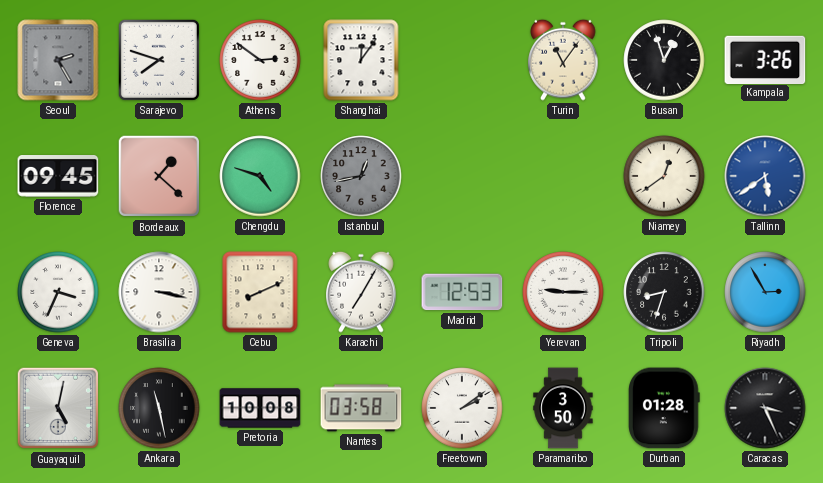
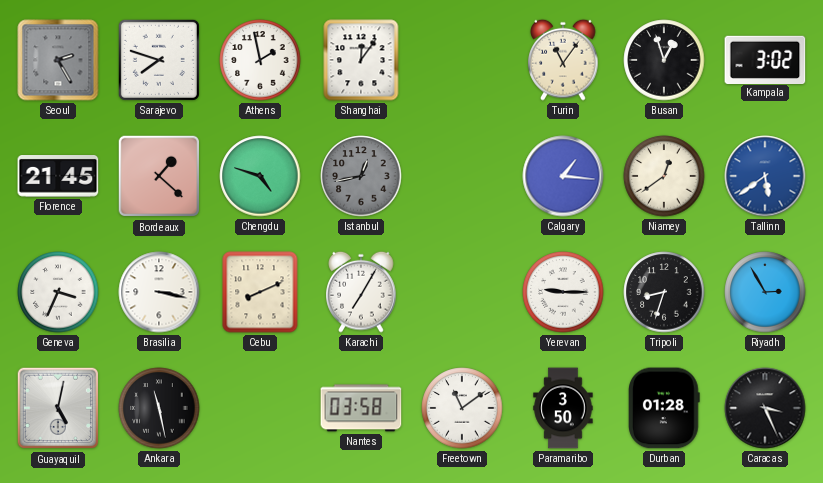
Athens: 2:51 -> 1:58 (260, 60)
Kampala: 3:26 -> 3:02 (765, 59)
Florence: 09:45 -> 21:45 (58, 177)
Calgary: none -> 1:16 (563, 176)
Madrid: 12:53 -> none (462, 292)
Pretoria: 10:08 -> none (260, 408)
Freetown: 2:09 -> 11:09 (462, 408)
